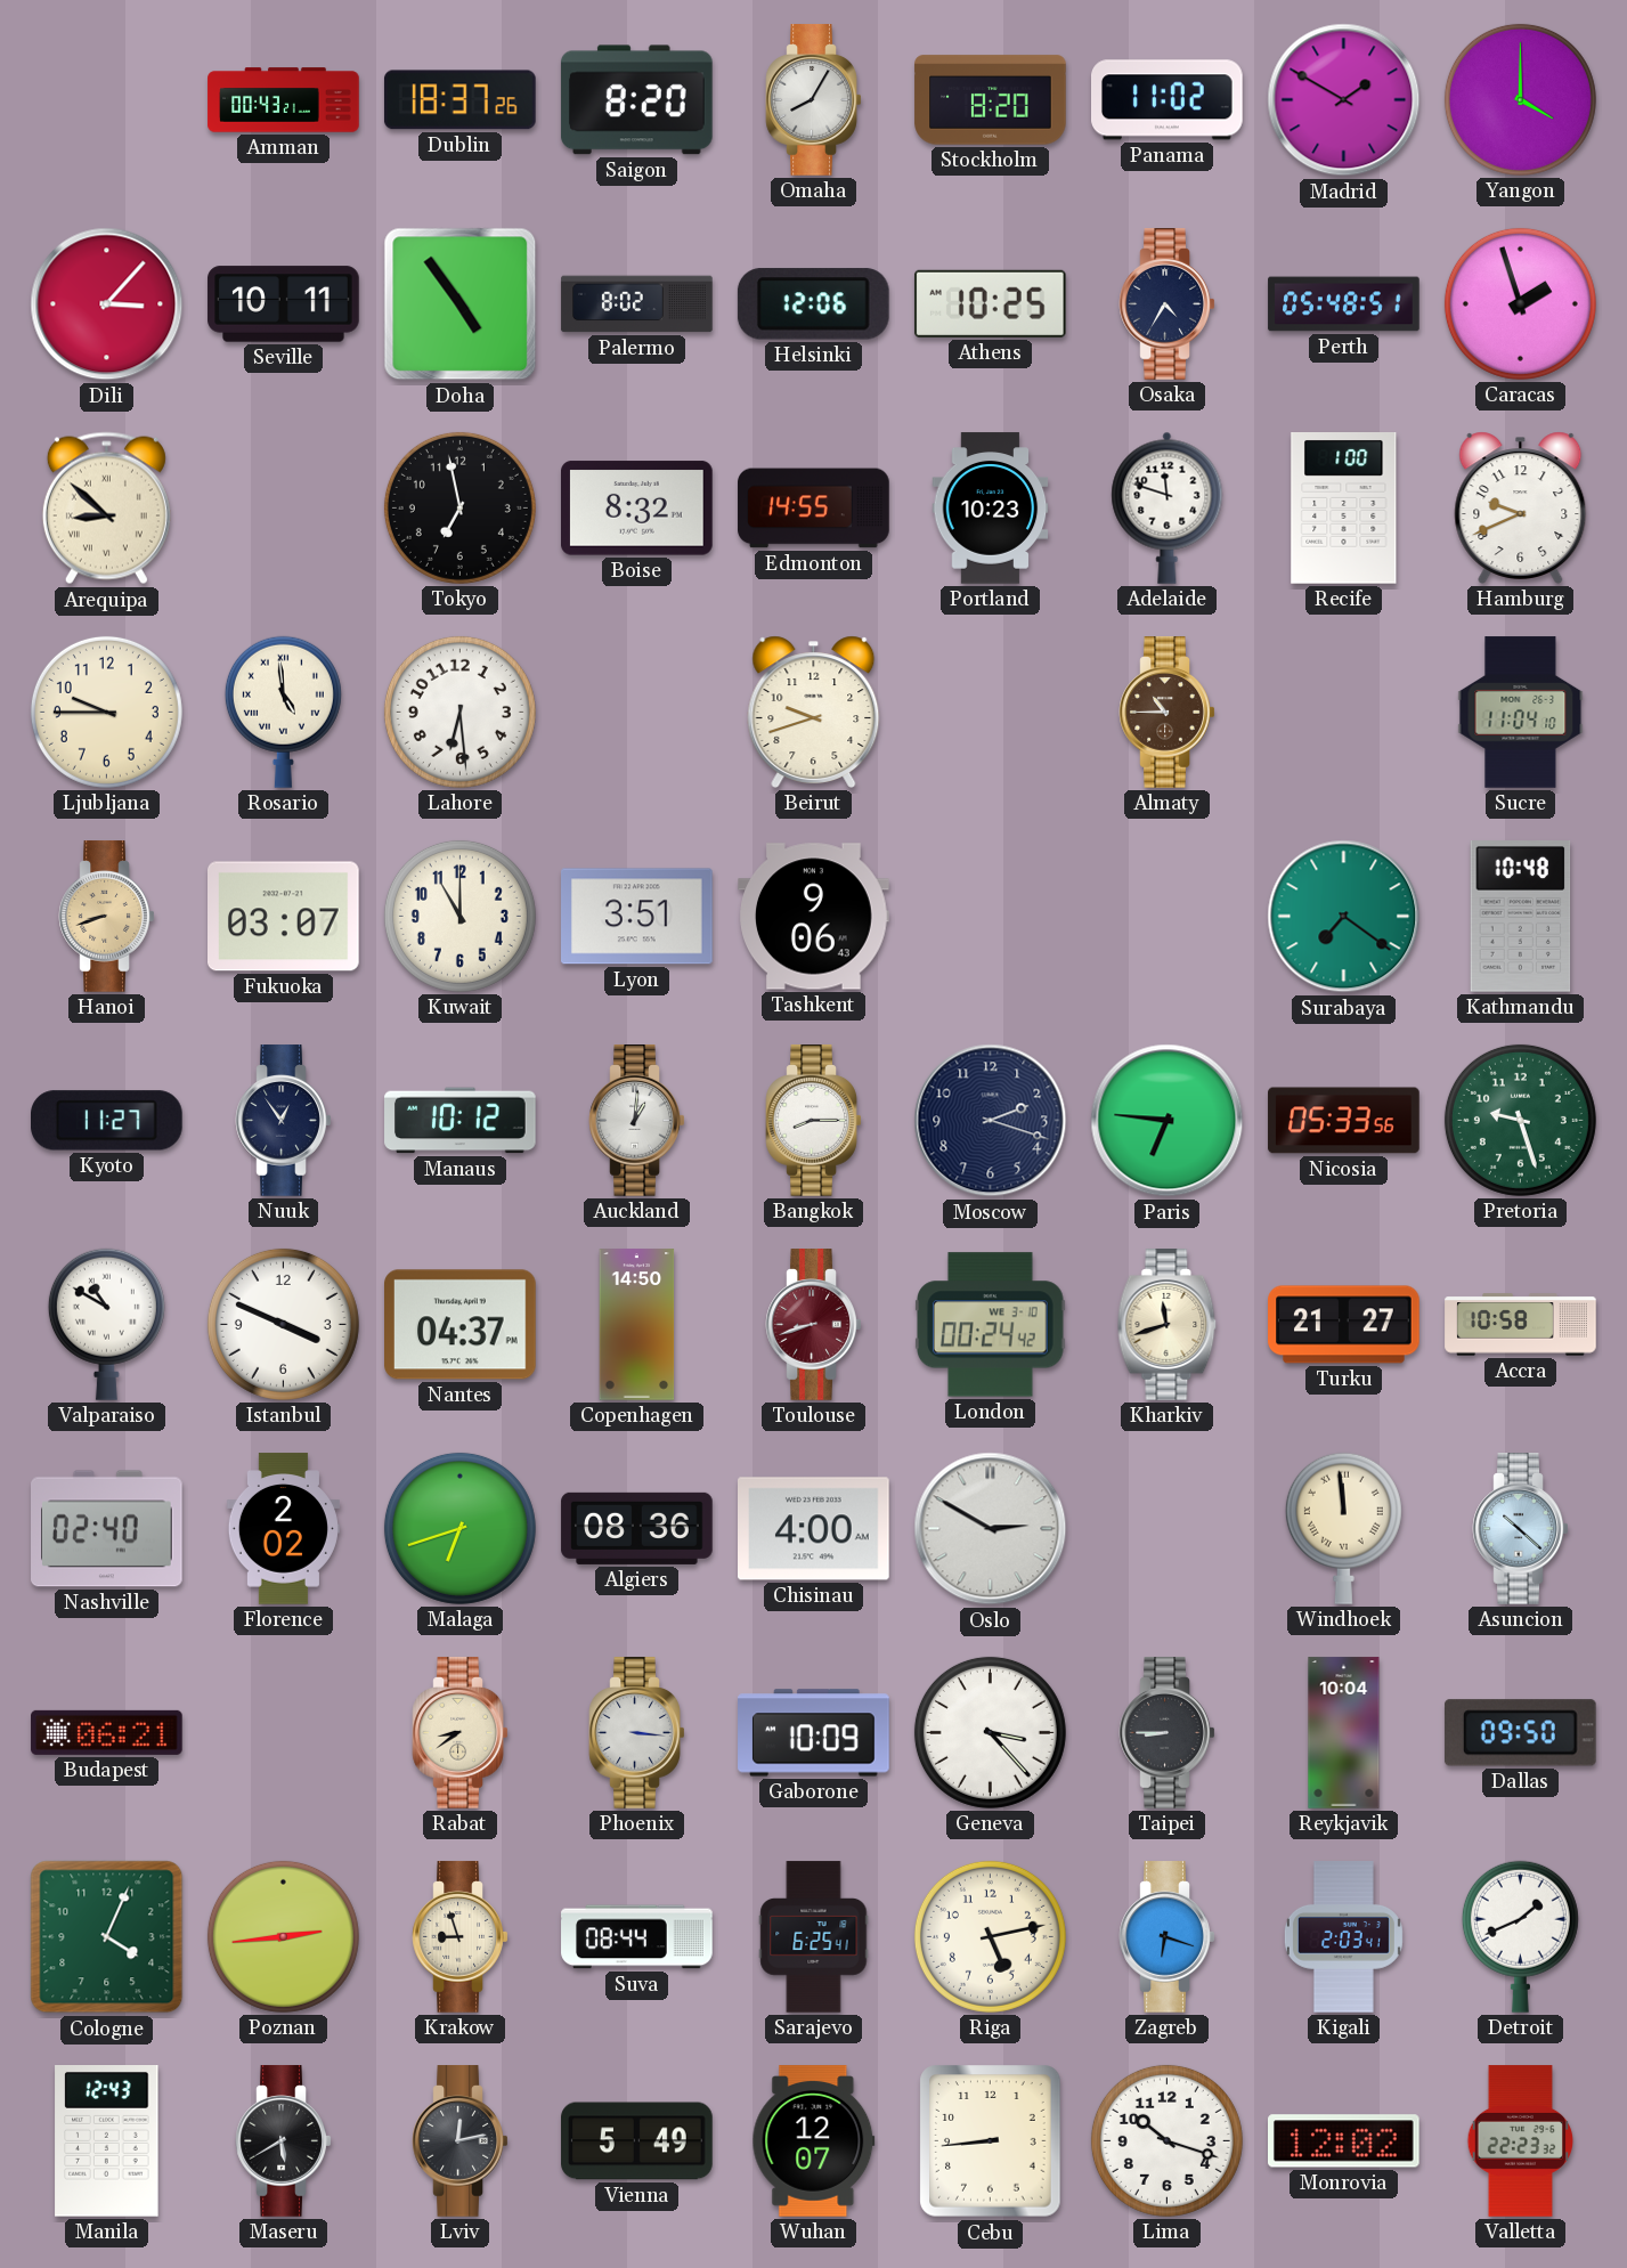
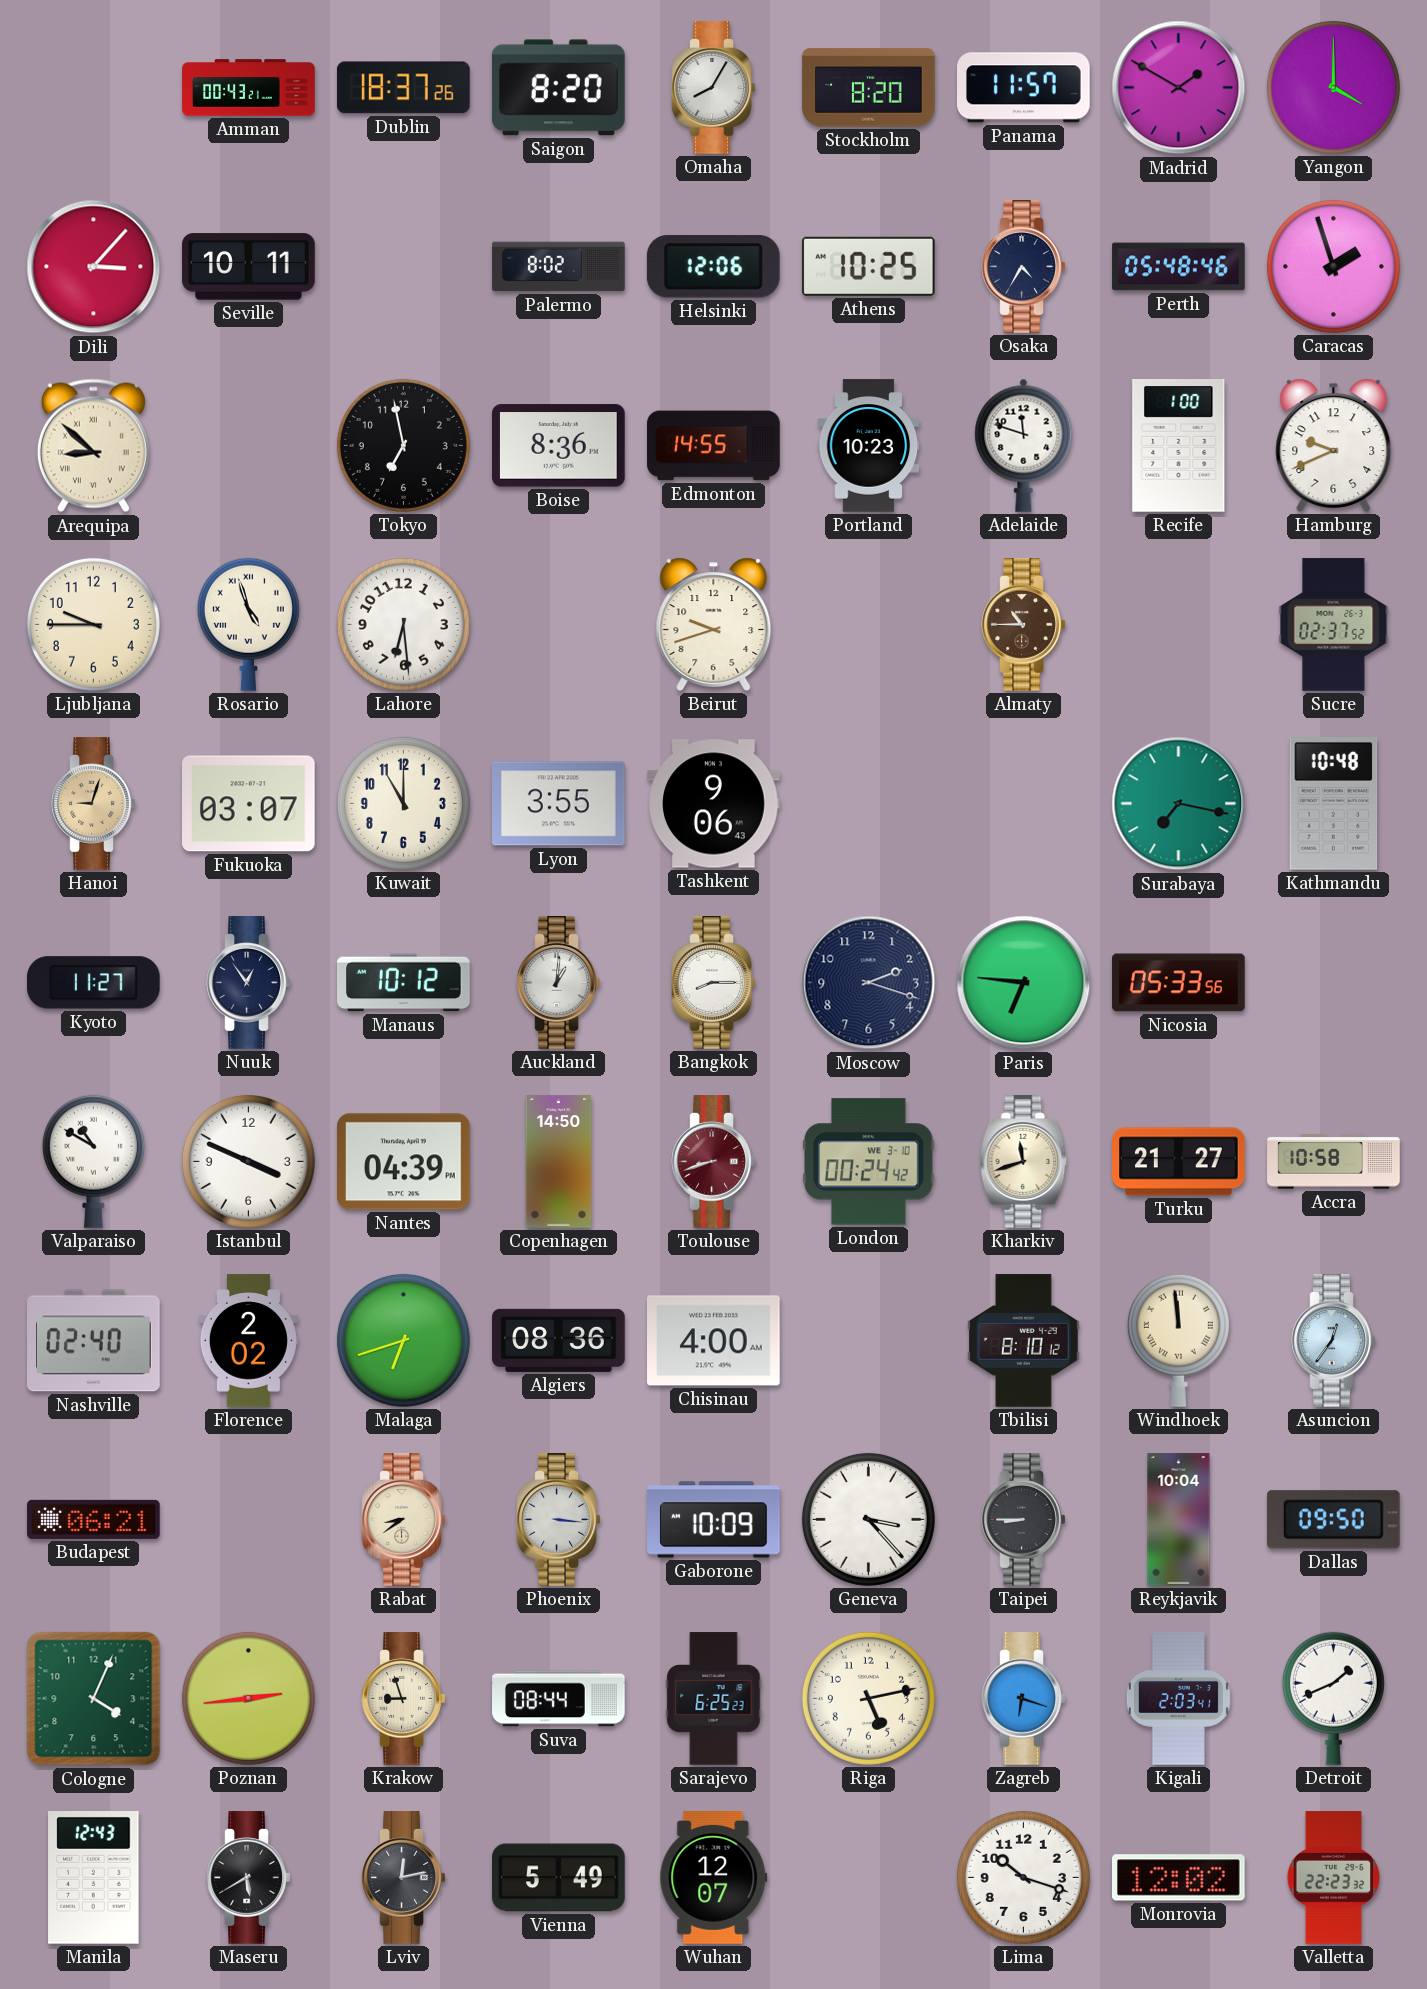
Panama: 11:02 -> 11:57 (1024, 88)
Doha: 4:54 -> none (461, 304)
Perth: 05:48:51 -> 05:48:46 (1179, 267)
Boise: 8:32 -> 8:36 (559, 446)
Rosario: 4:59 -> 4:57 (248, 624)
Sucre: 11:04 -> 02:37 (1334, 625)
Hanoi: 8:42 -> 9:03 (94, 804)
Lyon: 3:51 -> 3:55 (559, 804)
Surabaya: 7:21 -> 7:17 (1179, 804)
Pretoria: 9:27 -> none (1520, 1120)
Nantes: 04:37 -> 04:39 (404, 1162)
Oslo: 2:50 -> none (991, 1529)
Tbilisi: none -> 8:10 (1024, 1341)
Asuncion: 10:22 -> 12:36 (1334, 1341)
Sarajevo: 6:25:41 -> 6:25:23 (714, 1699)
Cebu: 8:44 -> none (991, 2141)
